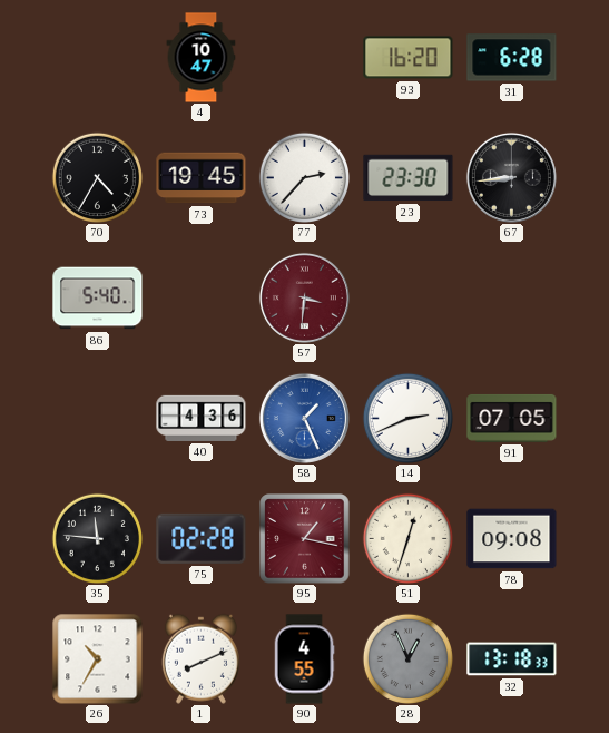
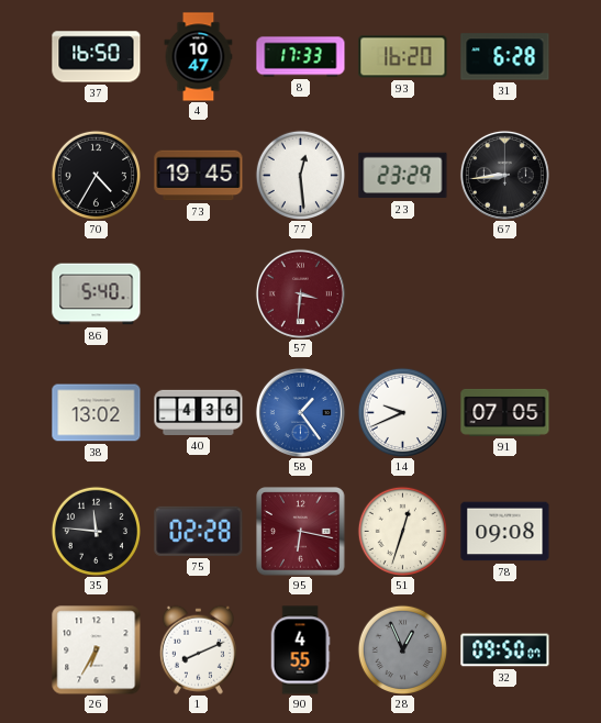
37: none -> 16:50 (97, 57)
8: none -> 17:33 (301, 57)
77: 2:37 -> 12:29 (300, 175)
23: 23:30 -> 23:29 (403, 176)
38: none -> 13:02 (97, 413)
58: 1:26 -> 1:24 (300, 412)
14: 2:41 -> 9:41 (402, 412)
95: 1:17 -> 6:17 (301, 532)
26: 10:35 -> 6:35 (97, 650)
32: 13:18 -> 09:50 (505, 650)
